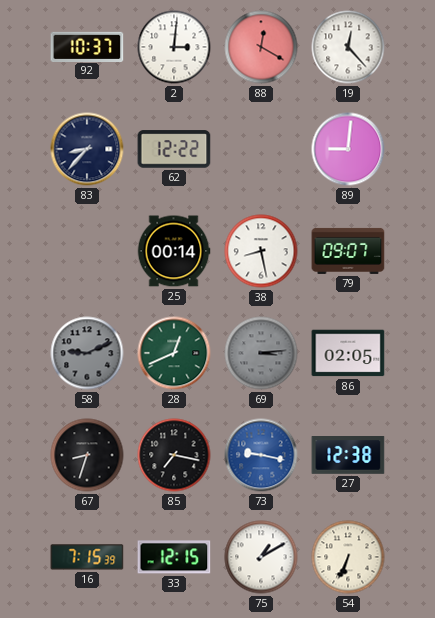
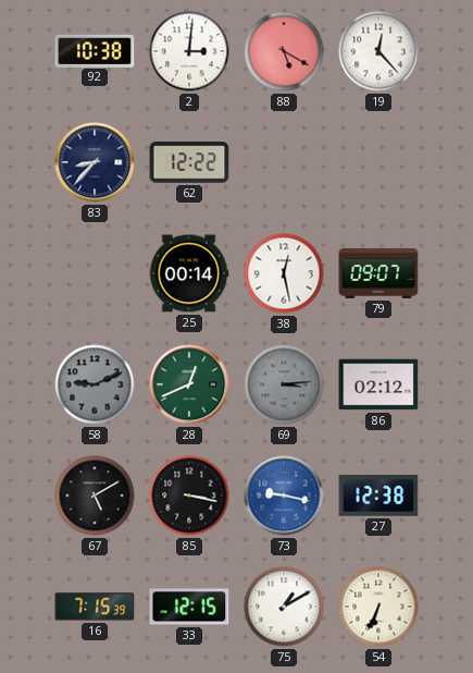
92: 10:37 -> 10:38 (95, 50)
88: 12:20 -> 5:20 (284, 51)
89: 9:01 -> none (348, 149)
38: 8:28 -> 12:28 (284, 273)
86: 02:05 -> 02:12 (378, 384)
67: 8:33 -> 5:10 (95, 495)
85: 7:17 -> 3:17 (189, 495)
